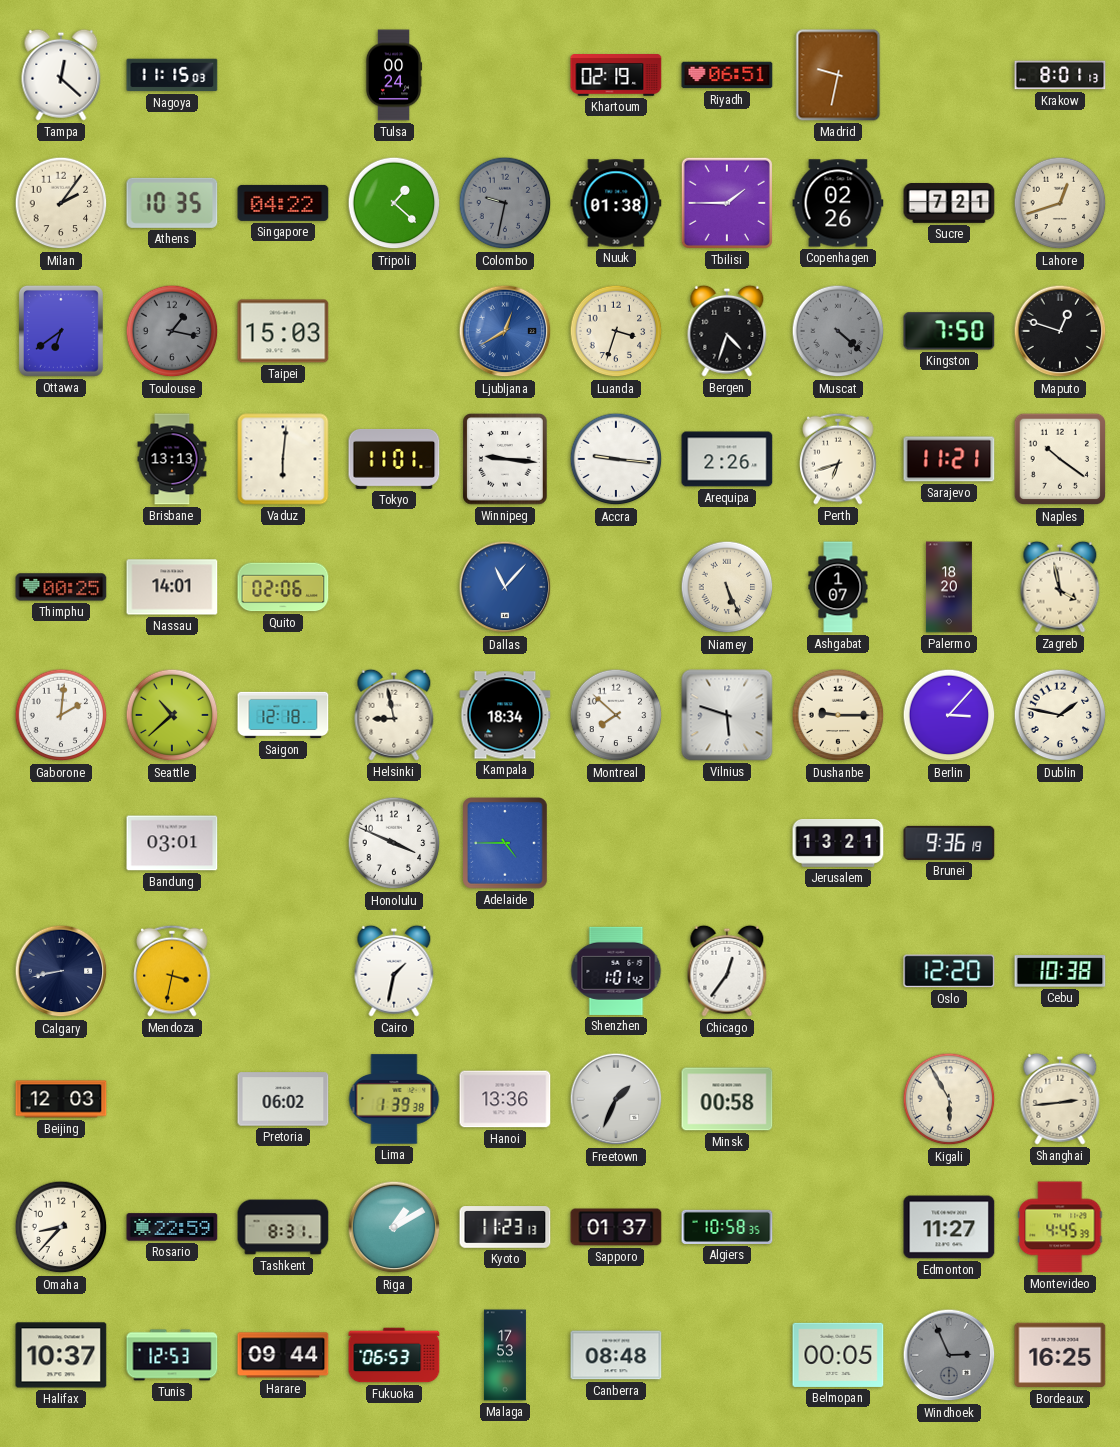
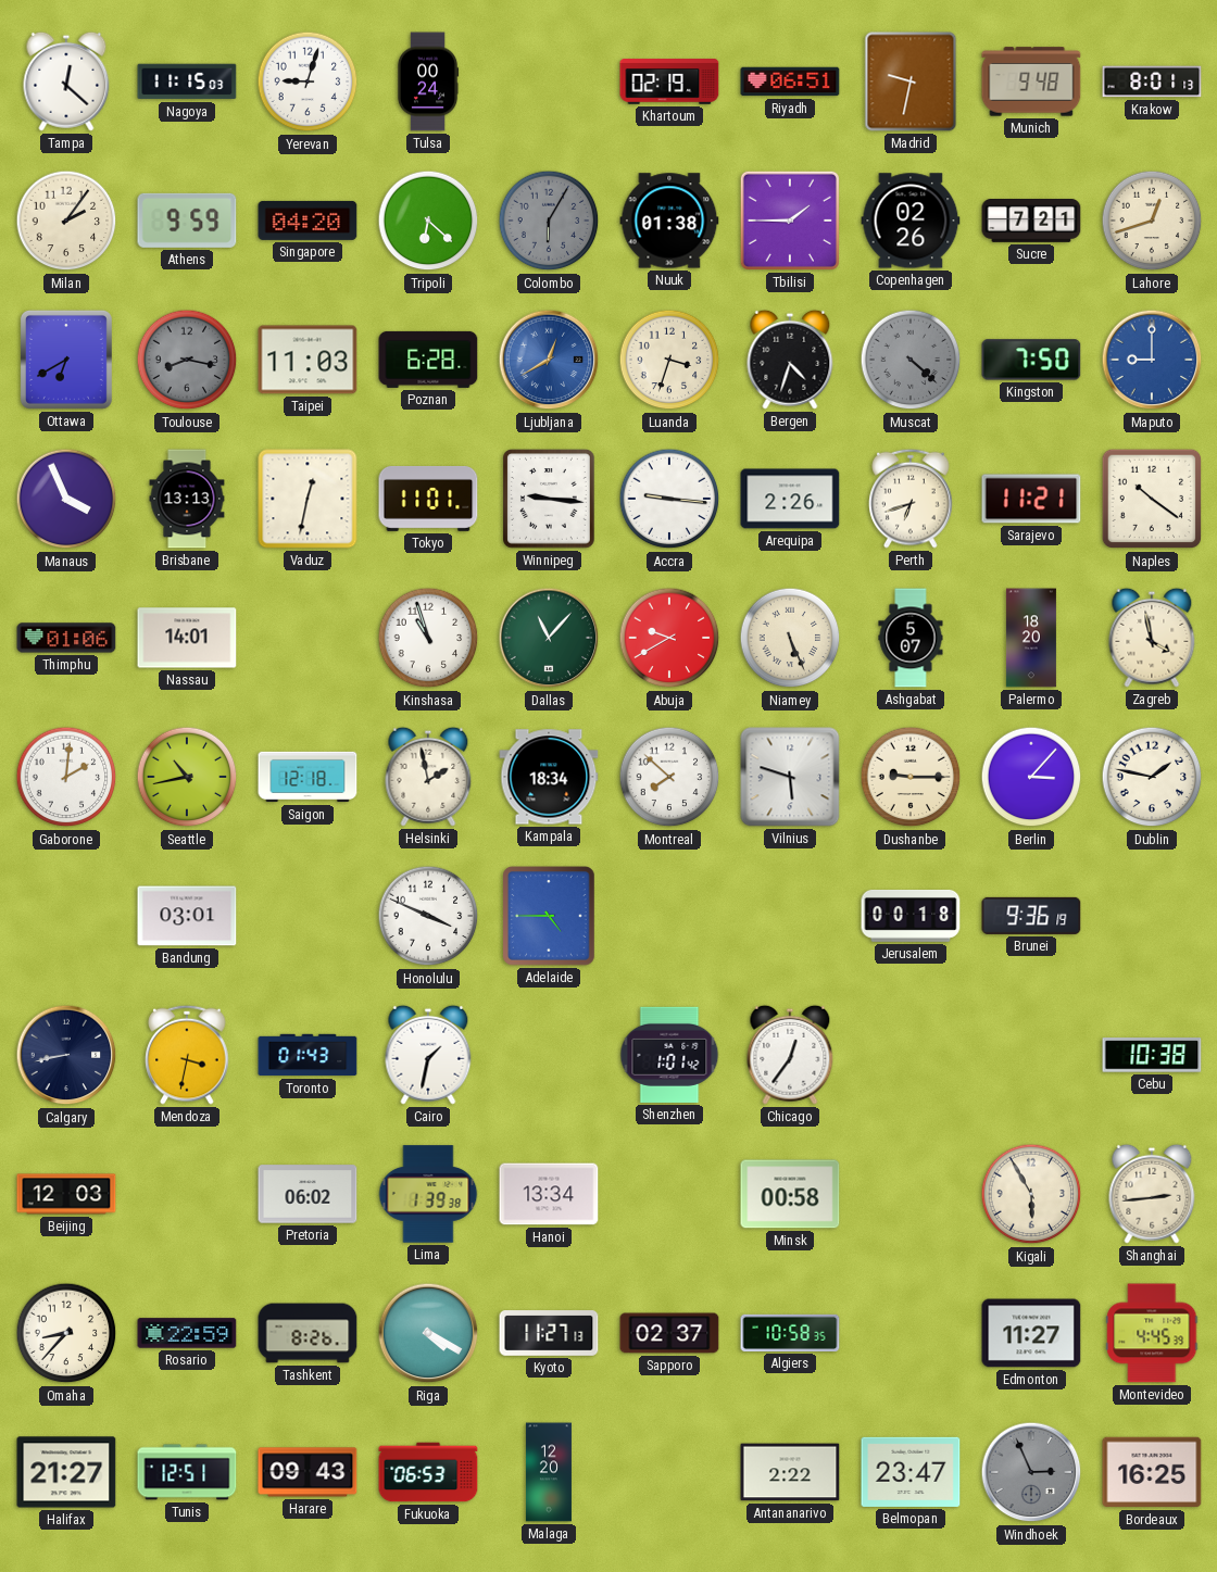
Yerevan: none -> 9:03 (308, 81)
Munich: none -> 9:48 (1031, 81)
Athens: 10:35 -> 9:59 (187, 221)
Singapore: 04:22 -> 04:20 (308, 221)
Tripoli: 1:22 -> 6:22 (428, 221)
Colombo: 9:32 -> 6:05 (549, 221)
Ottawa: 6:39 -> 6:40 (66, 360)
Toulouse: 1:17 -> 8:17 (187, 360)
Taipei: 15:03 -> 11:03 (308, 360)
Poznan: none -> 6:28 (428, 360)
Maputo: 12:48 -> 9:00 (1152, 360)
Maputo dial: black -> blue (1152, 360)
Manaus: none -> 3:56 (66, 499)
Vaduz: 6:01 -> 12:32 (308, 499)
Thimphu: 00:25 -> 01:06 (66, 638)
Quito: 02:06 -> none (283, 587)
Kinshasa: none -> 10:57 (428, 638)
Dallas dial: blue -> green (549, 638)
Abuja: none -> 9:40 (669, 638)
Ashgabat: 1:07 -> 5:07 (911, 638)
Seattle: 10:38 -> 10:43 (187, 777)
Helsinki: 8:58 -> 1:58 (428, 777)
Jerusalem: 13:21 -> 00:18 (911, 917)
Toronto: none -> 01:43 (308, 1055)
Oslo: 12:20 -> none (949, 971)
Hanoi: 13:36 -> 13:34 (549, 1194)
Freetown: 1:34 -> none (616, 1099)
Tashkent: 8:31 -> 8:26 (308, 1333)
Riga: 1:10 -> 4:20 (428, 1333)
Kyoto: 11:23 -> 11:27 (549, 1333)
Sapporo: 01:37 -> 02:37 (669, 1333)
Halifax: 10:37 -> 21:27 (66, 1472)
Tunis: 12:53 -> 12:51 (187, 1472)
Harare: 09:44 -> 09:43 (308, 1472)
Malaga: 17:53 -> 12:20 (549, 1472)
Canberra: 08:48 -> none (616, 1355)
Antananarivo: none -> 2:22 (790, 1472)
Belmopan: 00:05 -> 23:47 (911, 1472)
